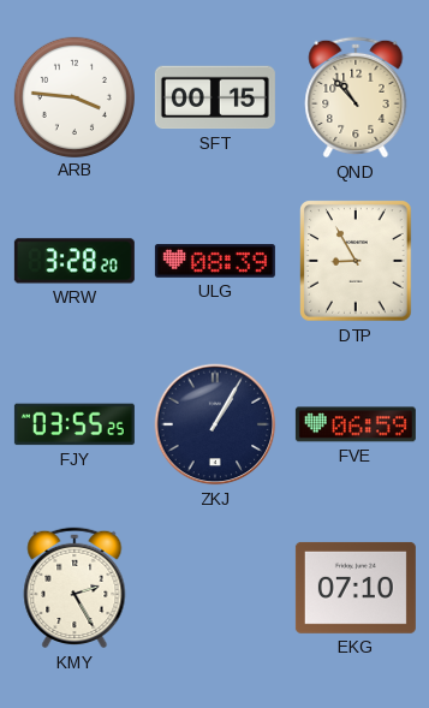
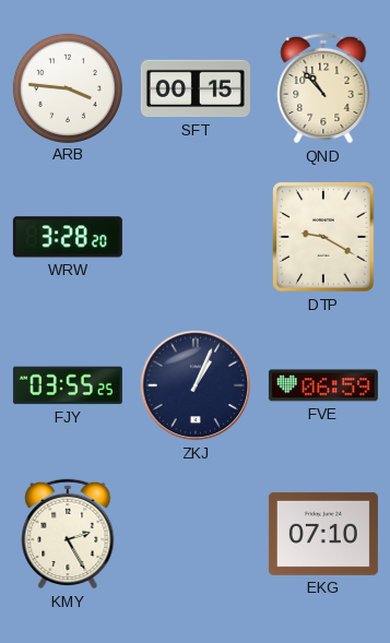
ULG: 08:39 -> none (215, 261)
DTP: 8:55 -> 9:20 (323, 237)
ZKJ: 1:05 -> 1:04 (196, 385)
